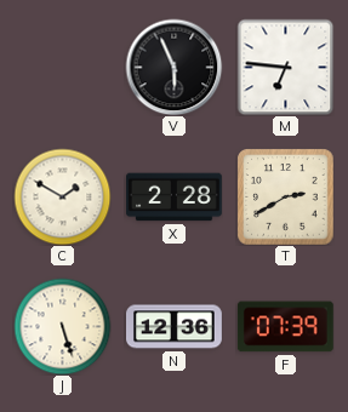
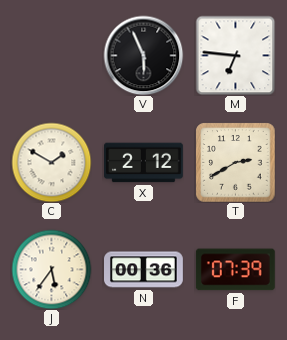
X: 2:28 -> 2:12 (144, 163)
J: 5:27 -> 5:36 (51, 269)
N: 12:36 -> 00:36 (144, 270)
